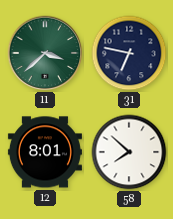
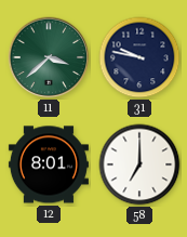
31: 6:47 -> 9:47 (139, 57)
58: 7:52 -> 7:00 (139, 164)
